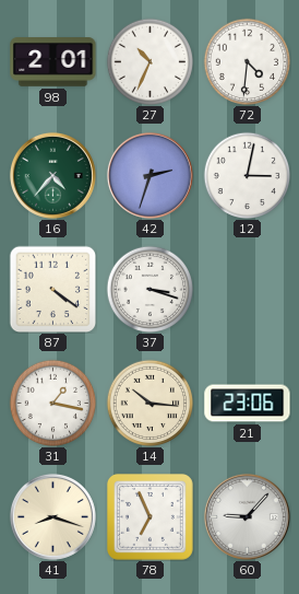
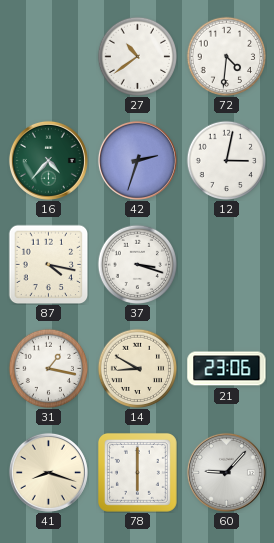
98: 2:01 -> none (53, 62)
27: 10:34 -> 10:39 (137, 56)
87: 4:21 -> 4:17 (48, 264)
14: 10:16 -> 8:50 (137, 368)
78: 6:56 -> 6:00 (137, 472)
